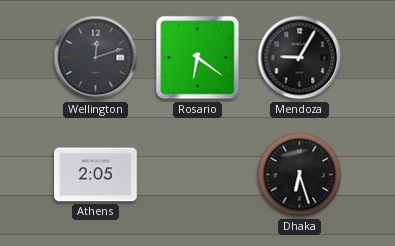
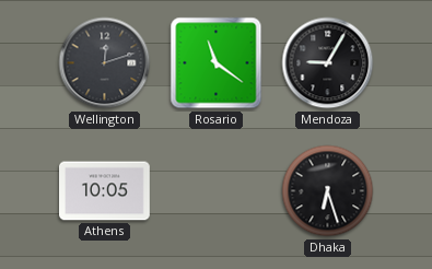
Rosario: 6:21 -> 11:21 (217, 63)
Athens: 2:05 -> 10:05 (105, 191)
